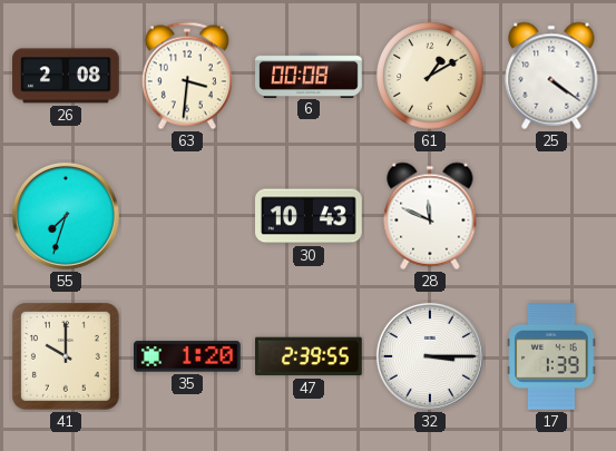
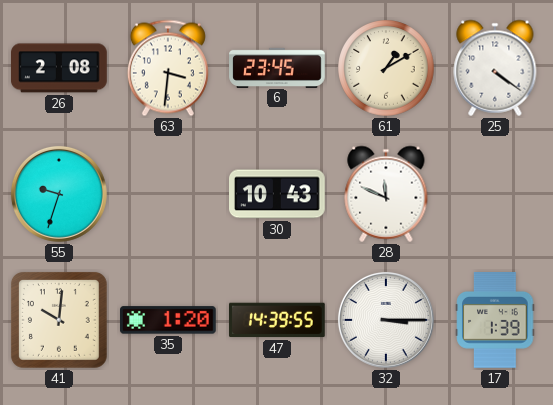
6: 00:08 -> 23:45 (277, 67)
55: 7:33 -> 9:33 (59, 194)
41: 10:00 -> 10:01 (59, 320)
47: 2:39 -> 14:39 (278, 320)
